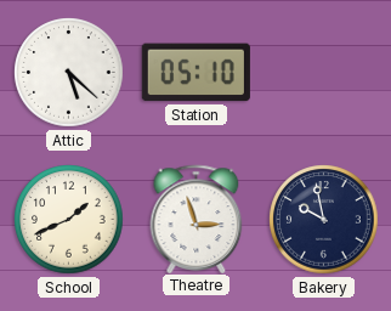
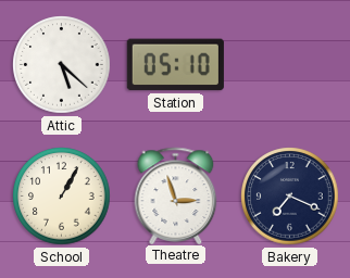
School: 1:41 -> 1:05 (62, 197)
Bakery: 9:58 -> 7:19 (290, 197)
